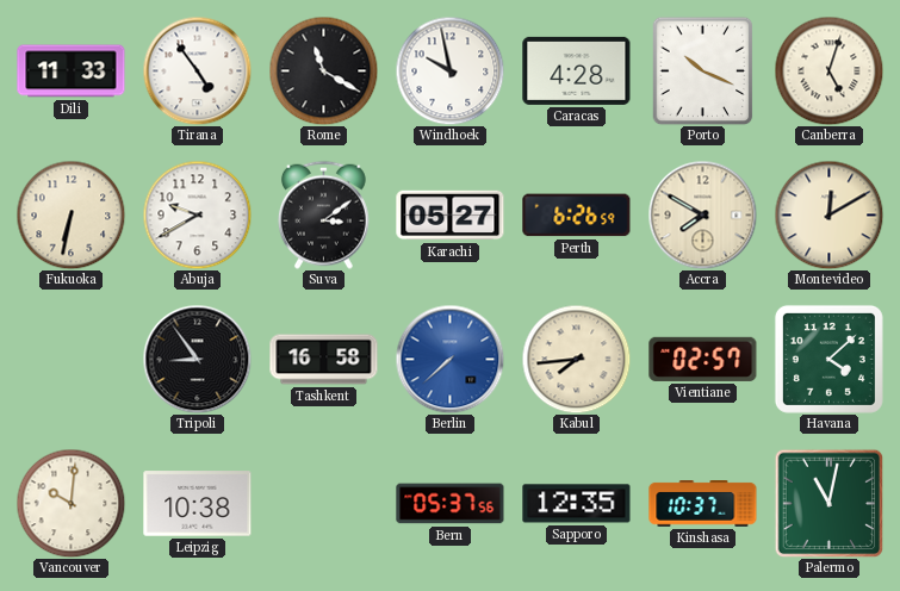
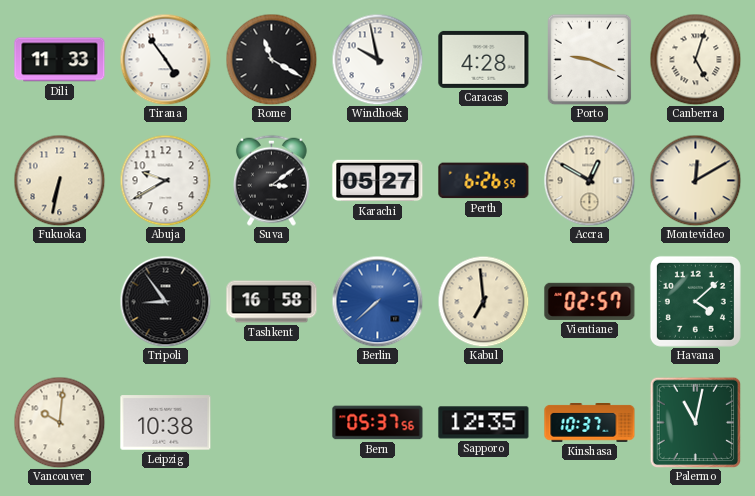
Porto: 10:19 -> 9:19 (590, 59)
Accra: 7:50 -> 12:50 (589, 180)
Kabul: 7:44 -> 6:59 (483, 301)
